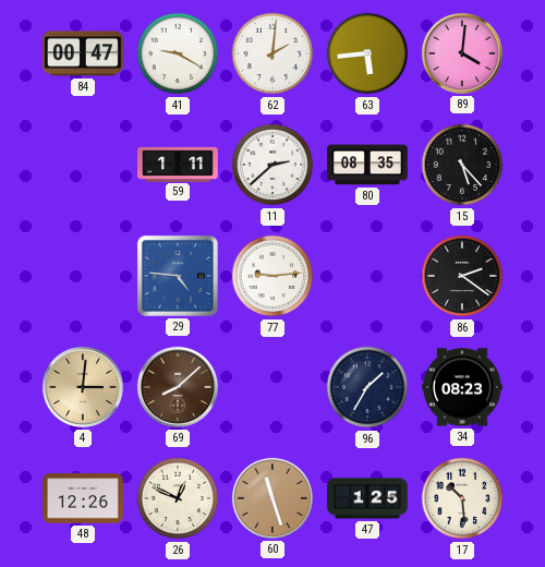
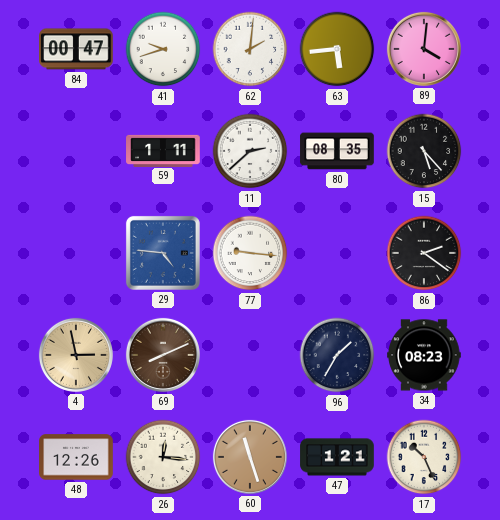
41: 9:20 -> 9:42 (163, 49)
77: 9:14 -> 9:16 (250, 253)
4: 3:01 -> 2:58 (76, 355)
69: 8:08 -> 8:11 (163, 355)
26: 12:49 -> 12:16 (163, 457)
47: 1:25 -> 1:21 (337, 457)
17: 10:29 -> 10:26 (424, 457)
